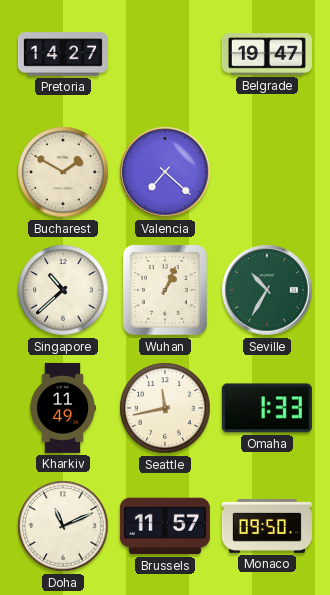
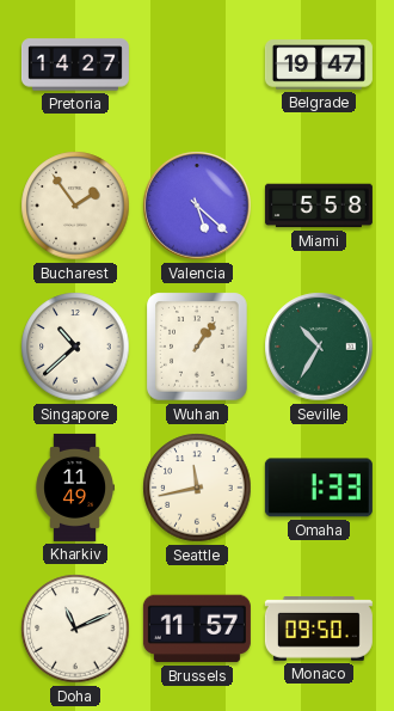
Bucharest: 1:50 -> 1:54 (75, 206)
Valencia: 7:22 -> 5:22 (197, 206)
Miami: none -> 5:58 (319, 206)
Wuhan: 1:04 -> 1:06 (197, 347)
